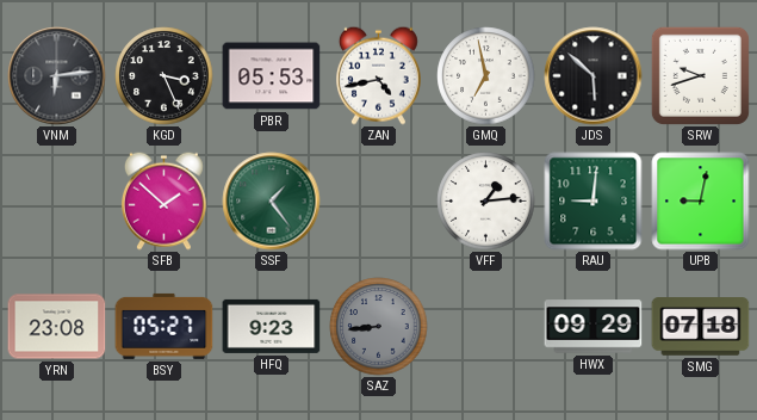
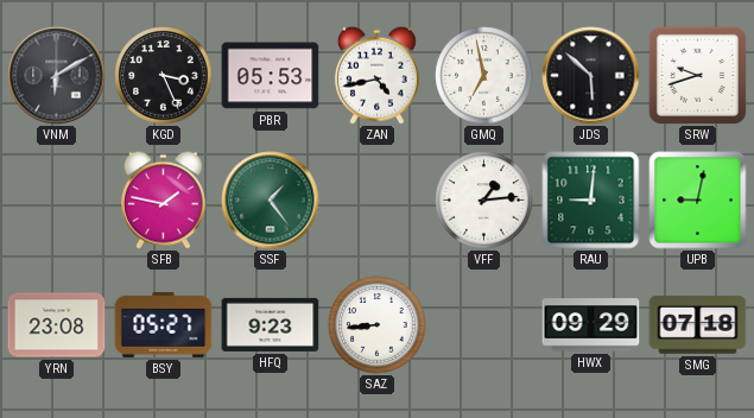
VNM: 6:14 -> 6:10 (57, 76)
SFB: 1:52 -> 1:47 (163, 199)
SAZ dial: grey -> white (378, 325)
